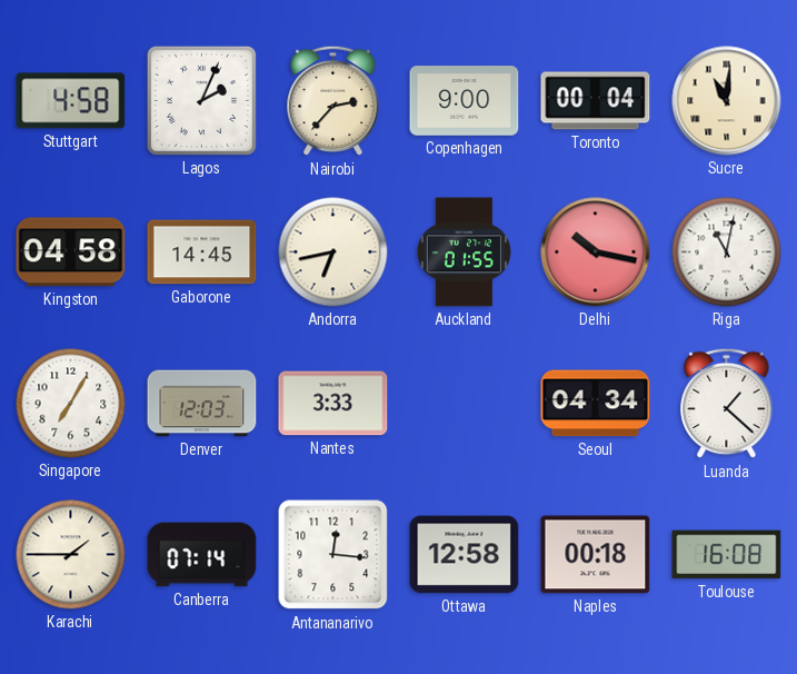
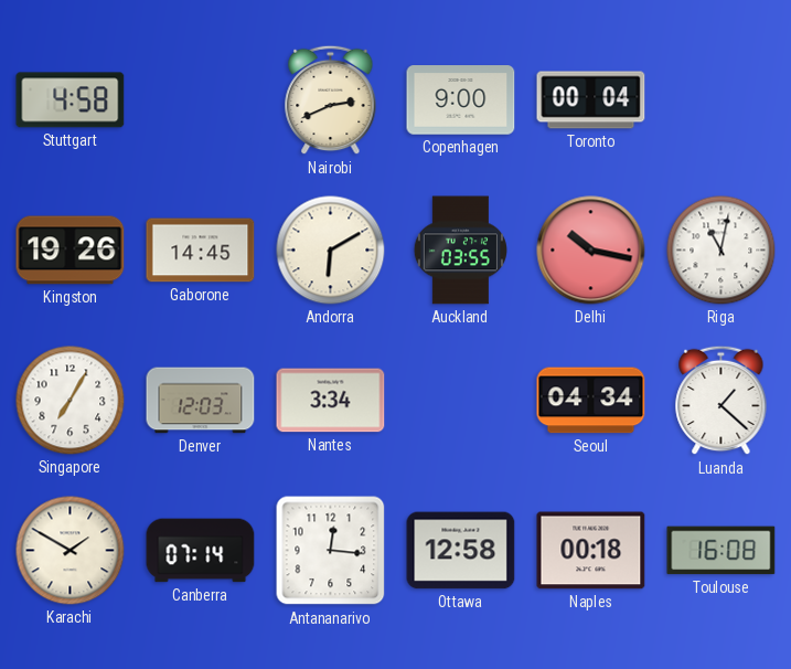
Lagos: 2:04 -> none (201, 100)
Nairobi: 2:37 -> 2:41 (331, 100)
Sucre: 11:01 -> none (727, 101)
Kingston: 04:58 -> 19:26 (71, 251)
Andorra: 6:43 -> 6:10 (331, 251)
Auckland: 01:55 -> 03:55 (460, 251)
Nantes: 3:33 -> 3:34 (331, 401)
Karachi: 1:45 -> 1:50 (71, 551)
